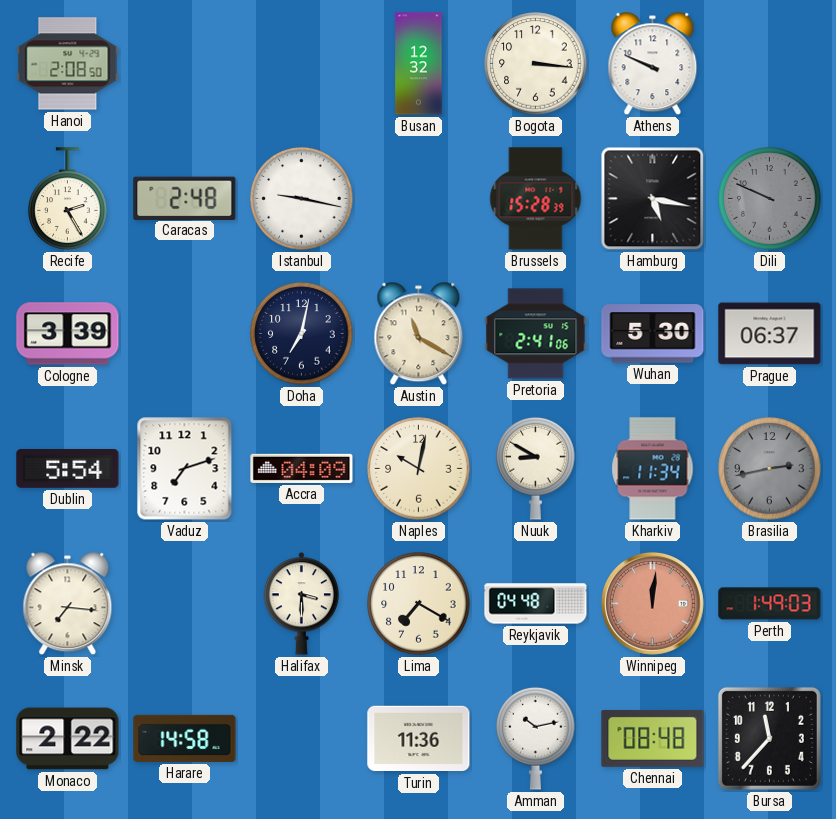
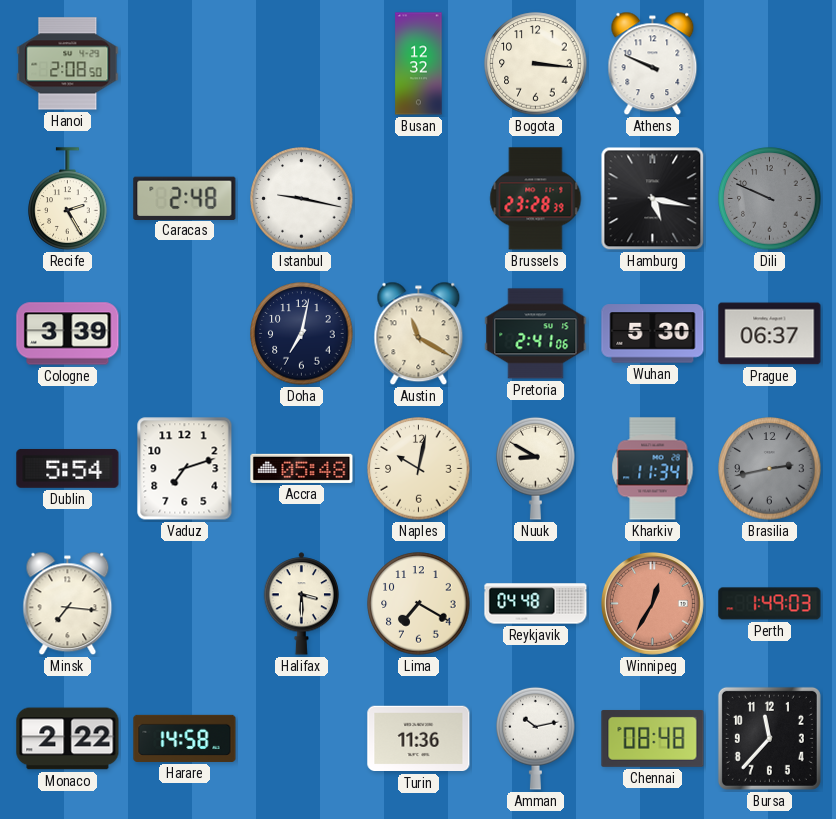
Brussels: 15:28 -> 23:28 (536, 199)
Accra: 04:09 -> 05:48 (302, 468)
Winnipeg: 12:01 -> 12:35 (652, 603)
